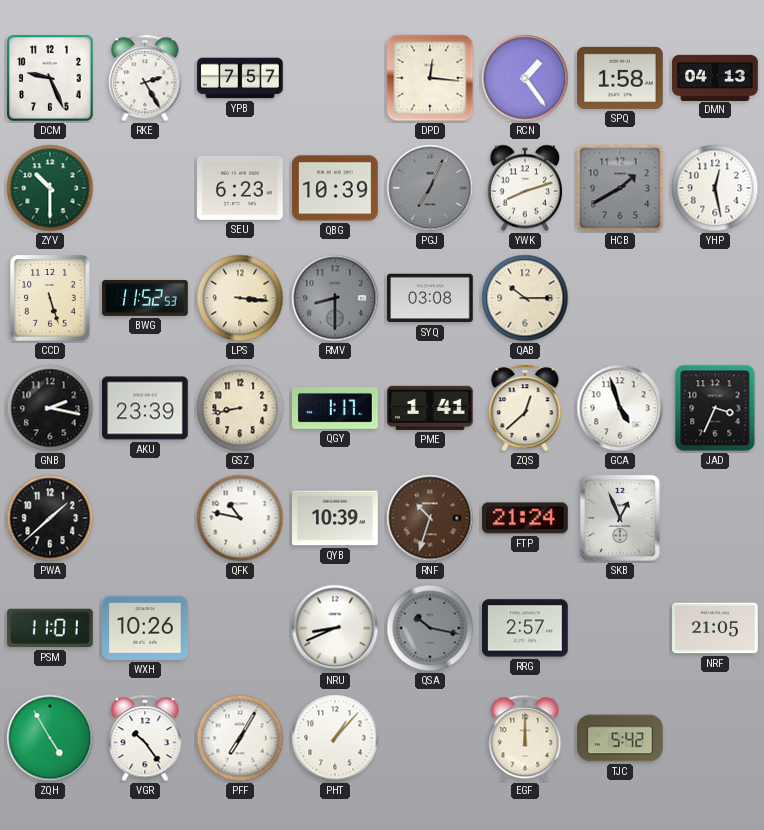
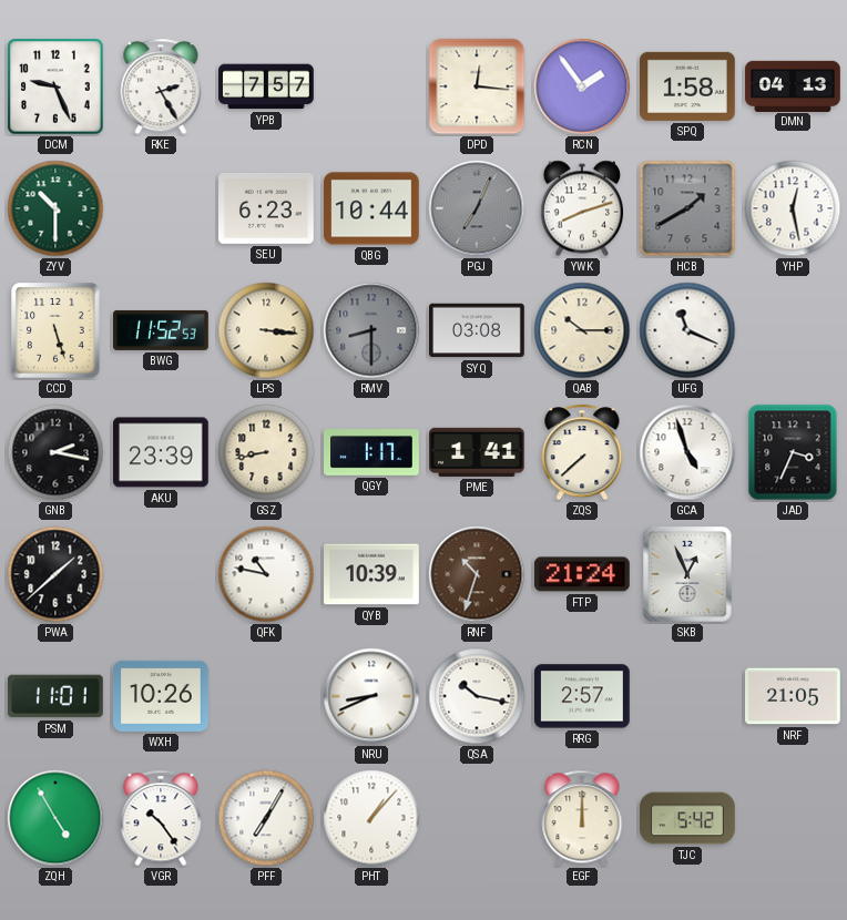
RCN: 1:24 -> 1:54 (582, 86)
QBG: 10:39 -> 10:44 (373, 208)
UFG: none -> 11:19 (687, 330)
ZQS: 12:38 -> 7:38 (582, 452)
QSA dial: grey -> white (477, 696)
